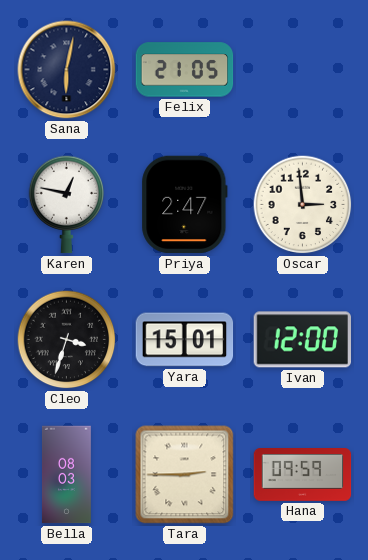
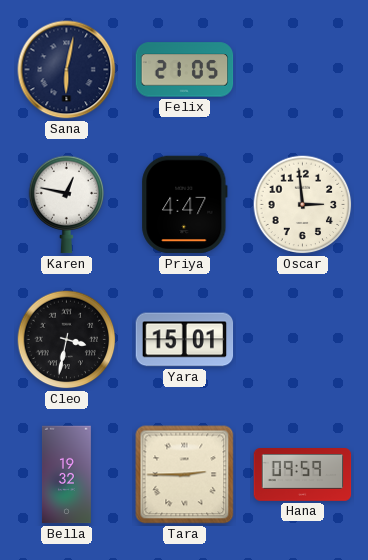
Priya: 2:47 -> 4:47 (185, 205)
Cleo: 3:33 -> 3:32 (67, 340)
Ivan: 12:00 -> none (302, 340)
Bella: 08:03 -> 19:32 (66, 475)
